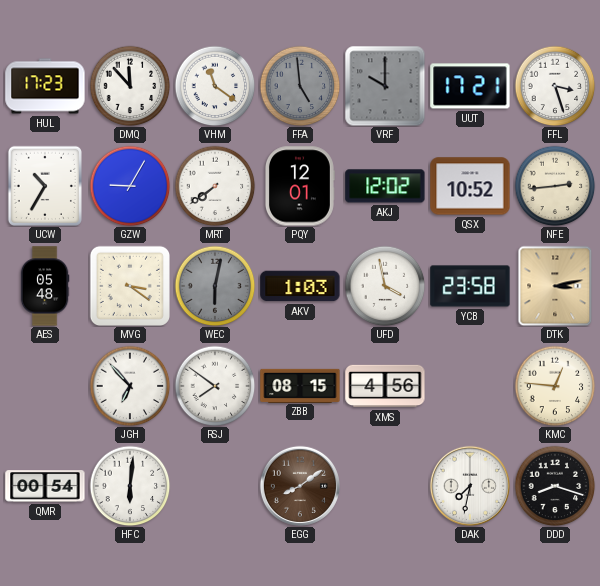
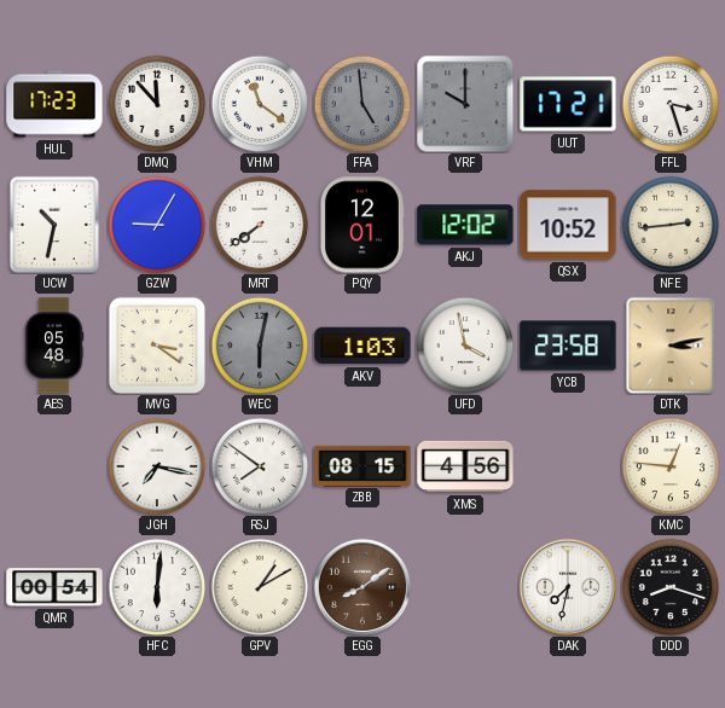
UCW: 10:35 -> 10:32 (54, 225)
JGH: 6:53 -> 7:17 (157, 466)
GPV: none -> 1:10 (260, 587)
